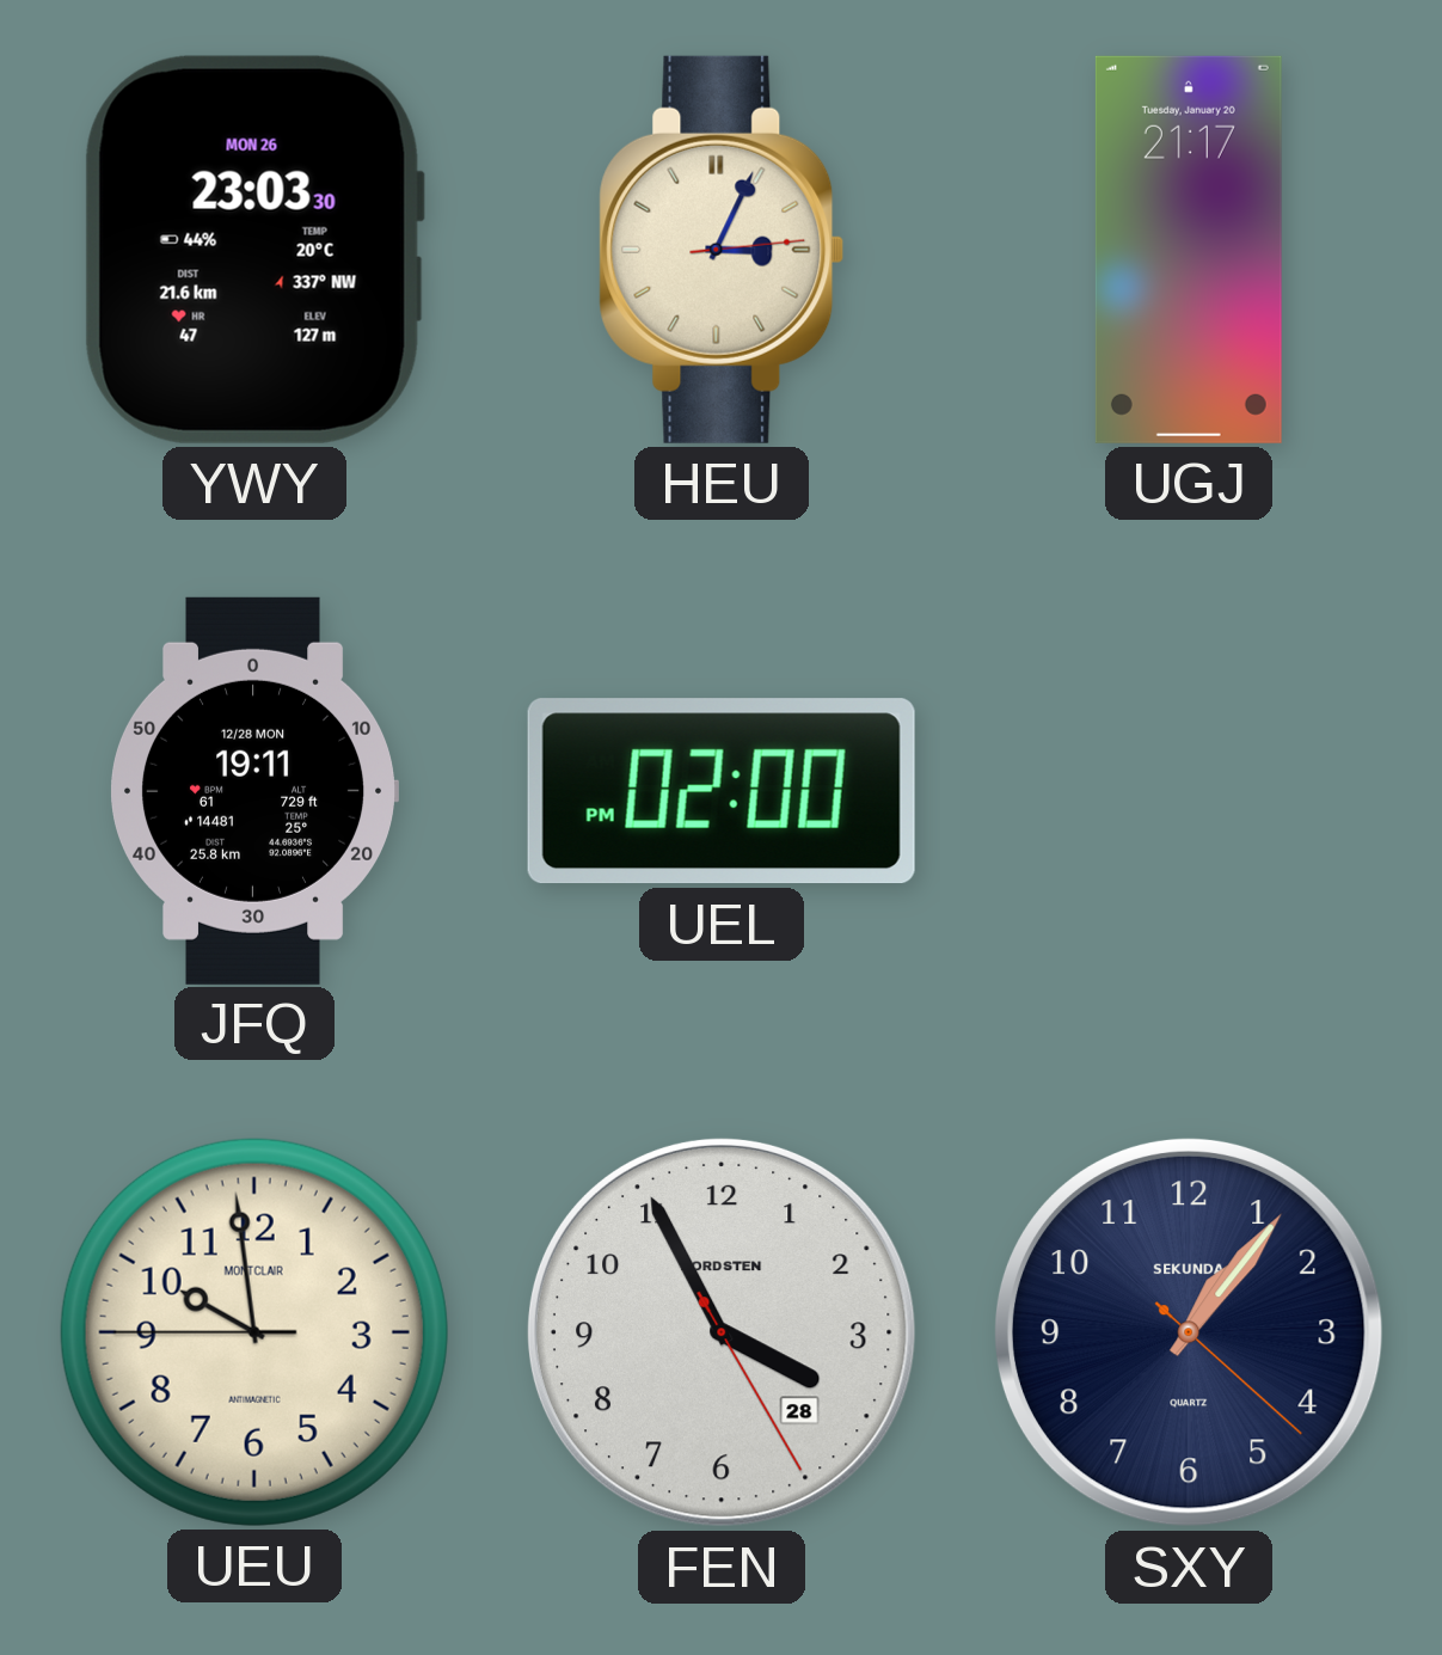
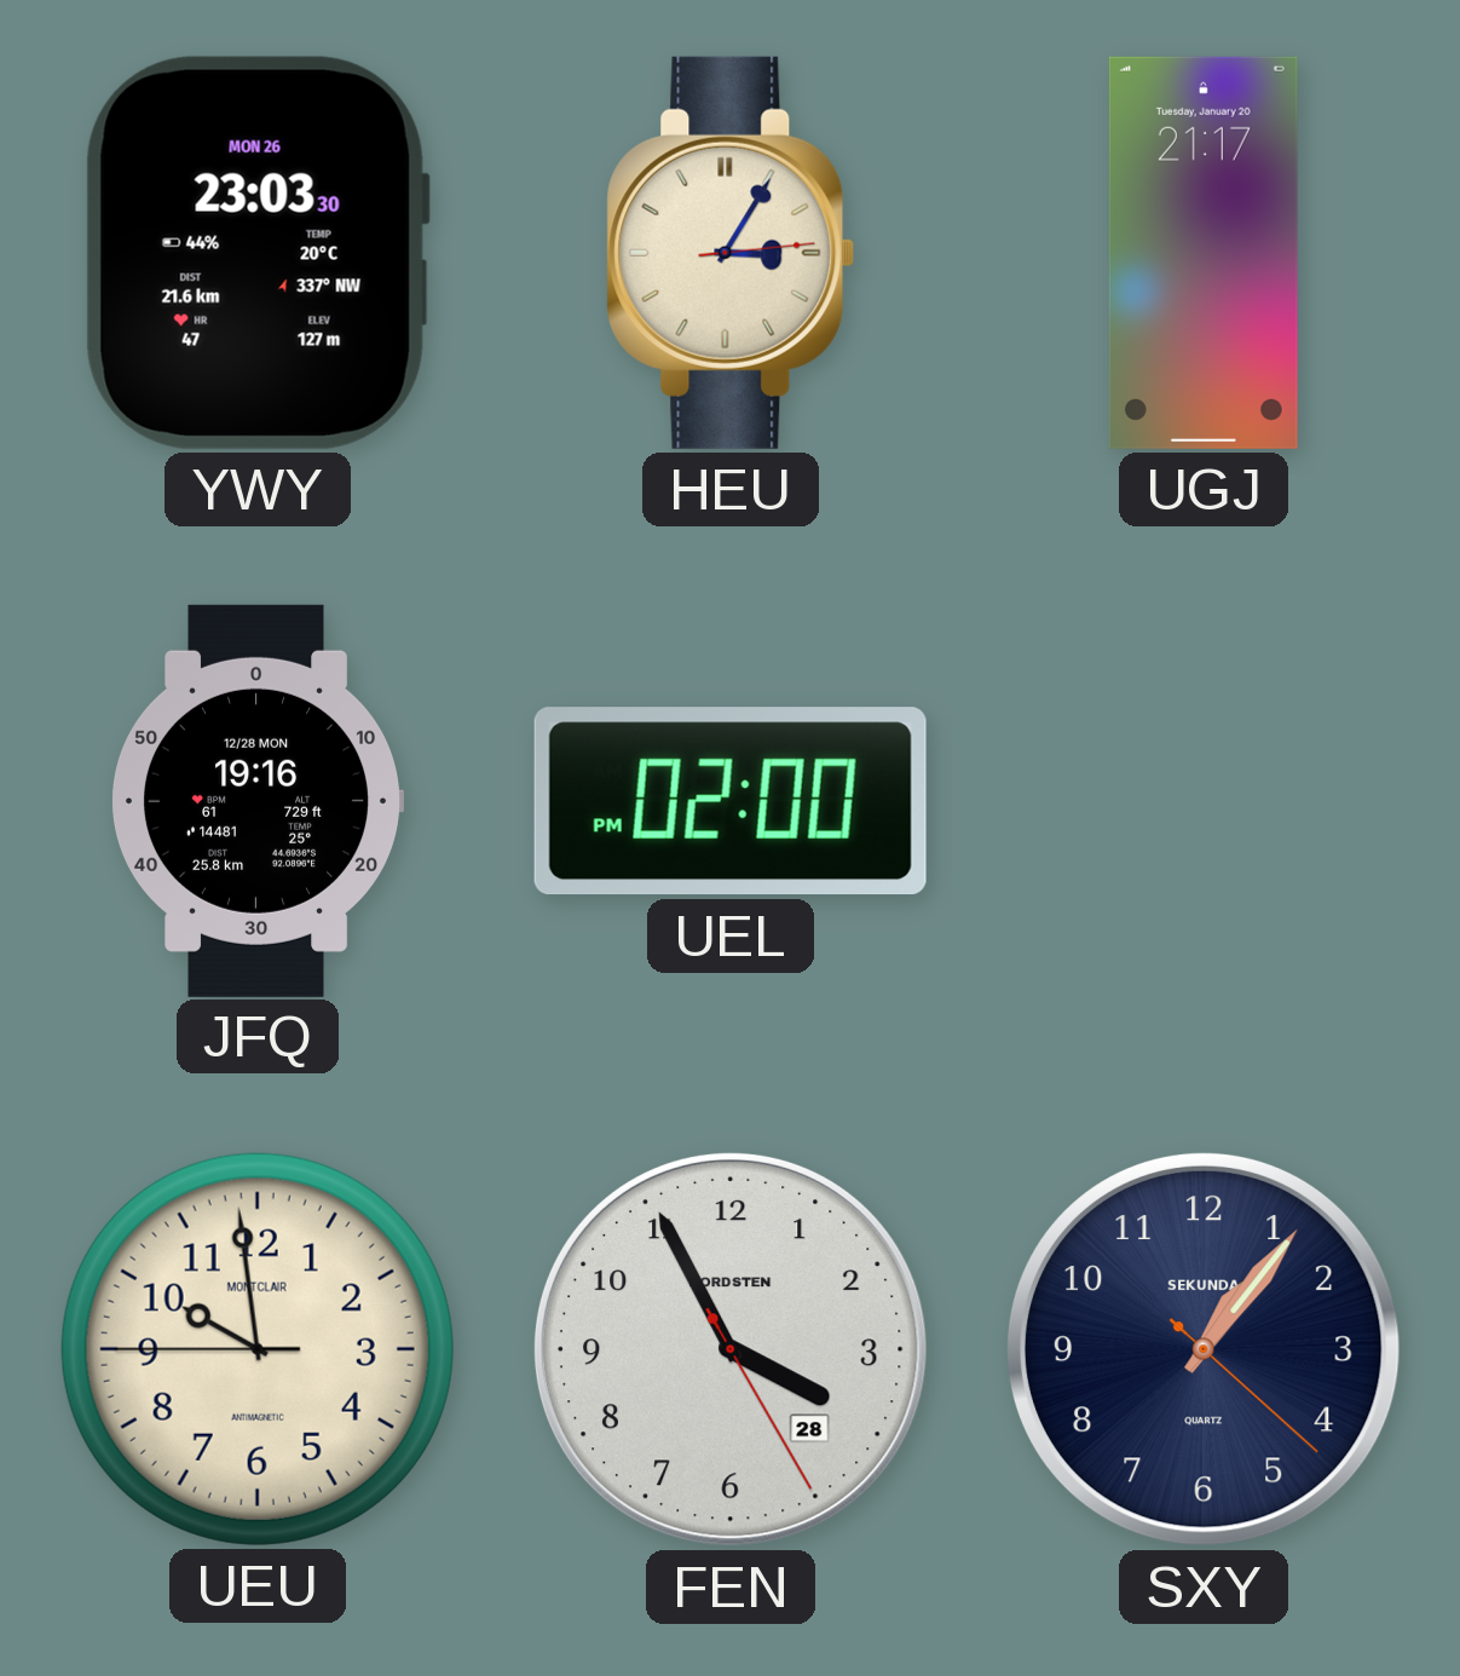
HEU: 3:04 -> 3:05 (731, 253)
JFQ: 19:11 -> 19:16 (258, 801)
